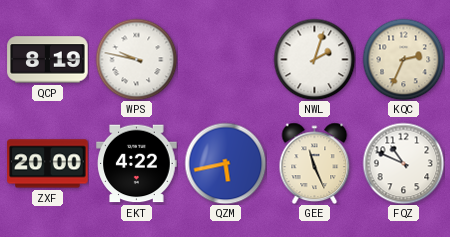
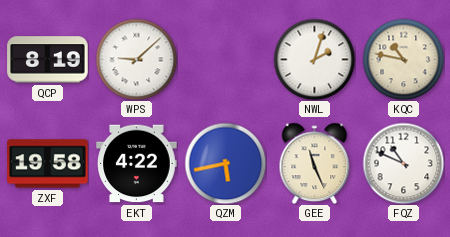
WPS: 9:47 -> 9:08 (136, 59)
KQC: 2:34 -> 10:47 (403, 59)
ZXF: 20:00 -> 19:58 (48, 164)
